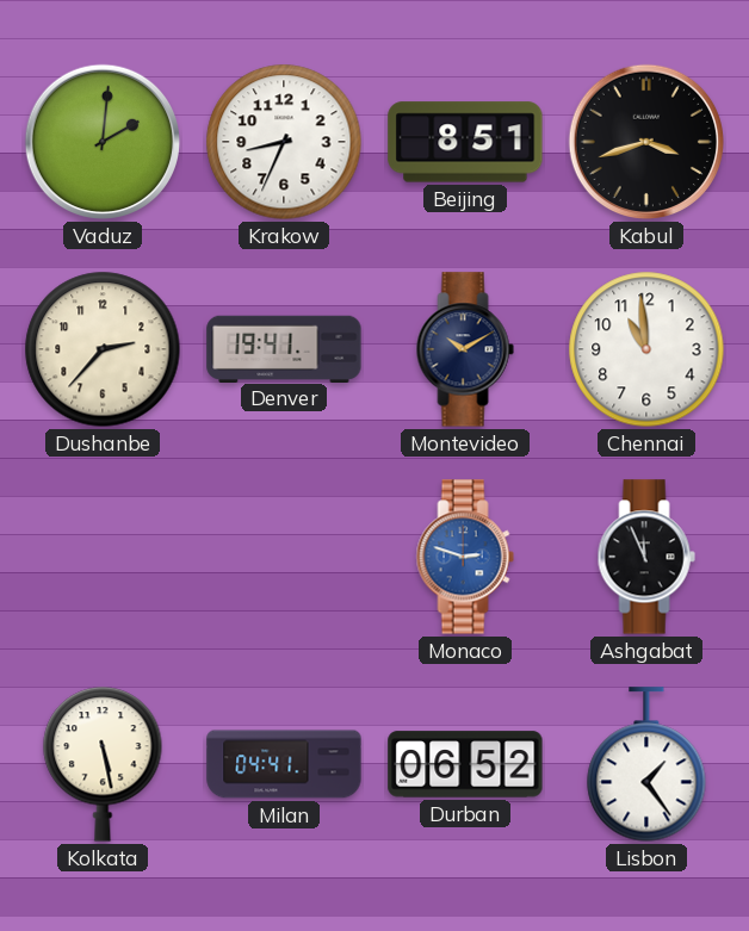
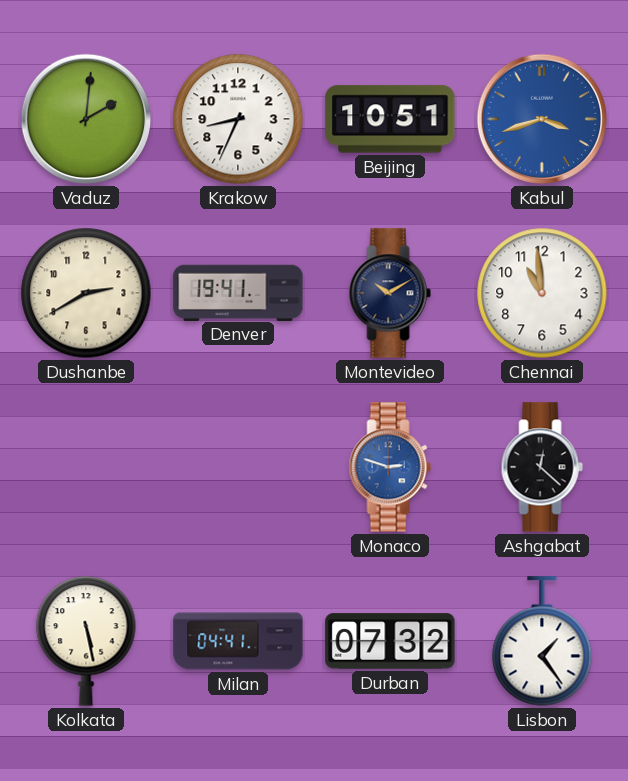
Beijing: 8:51 -> 10:51 (390, 119)
Kabul dial: black -> blue (542, 119)
Dushanbe: 2:37 -> 2:40 (86, 293)
Ashgabat: 11:56 -> 12:22 (542, 467)
Durban: 06:52 -> 07:32 (390, 641)
